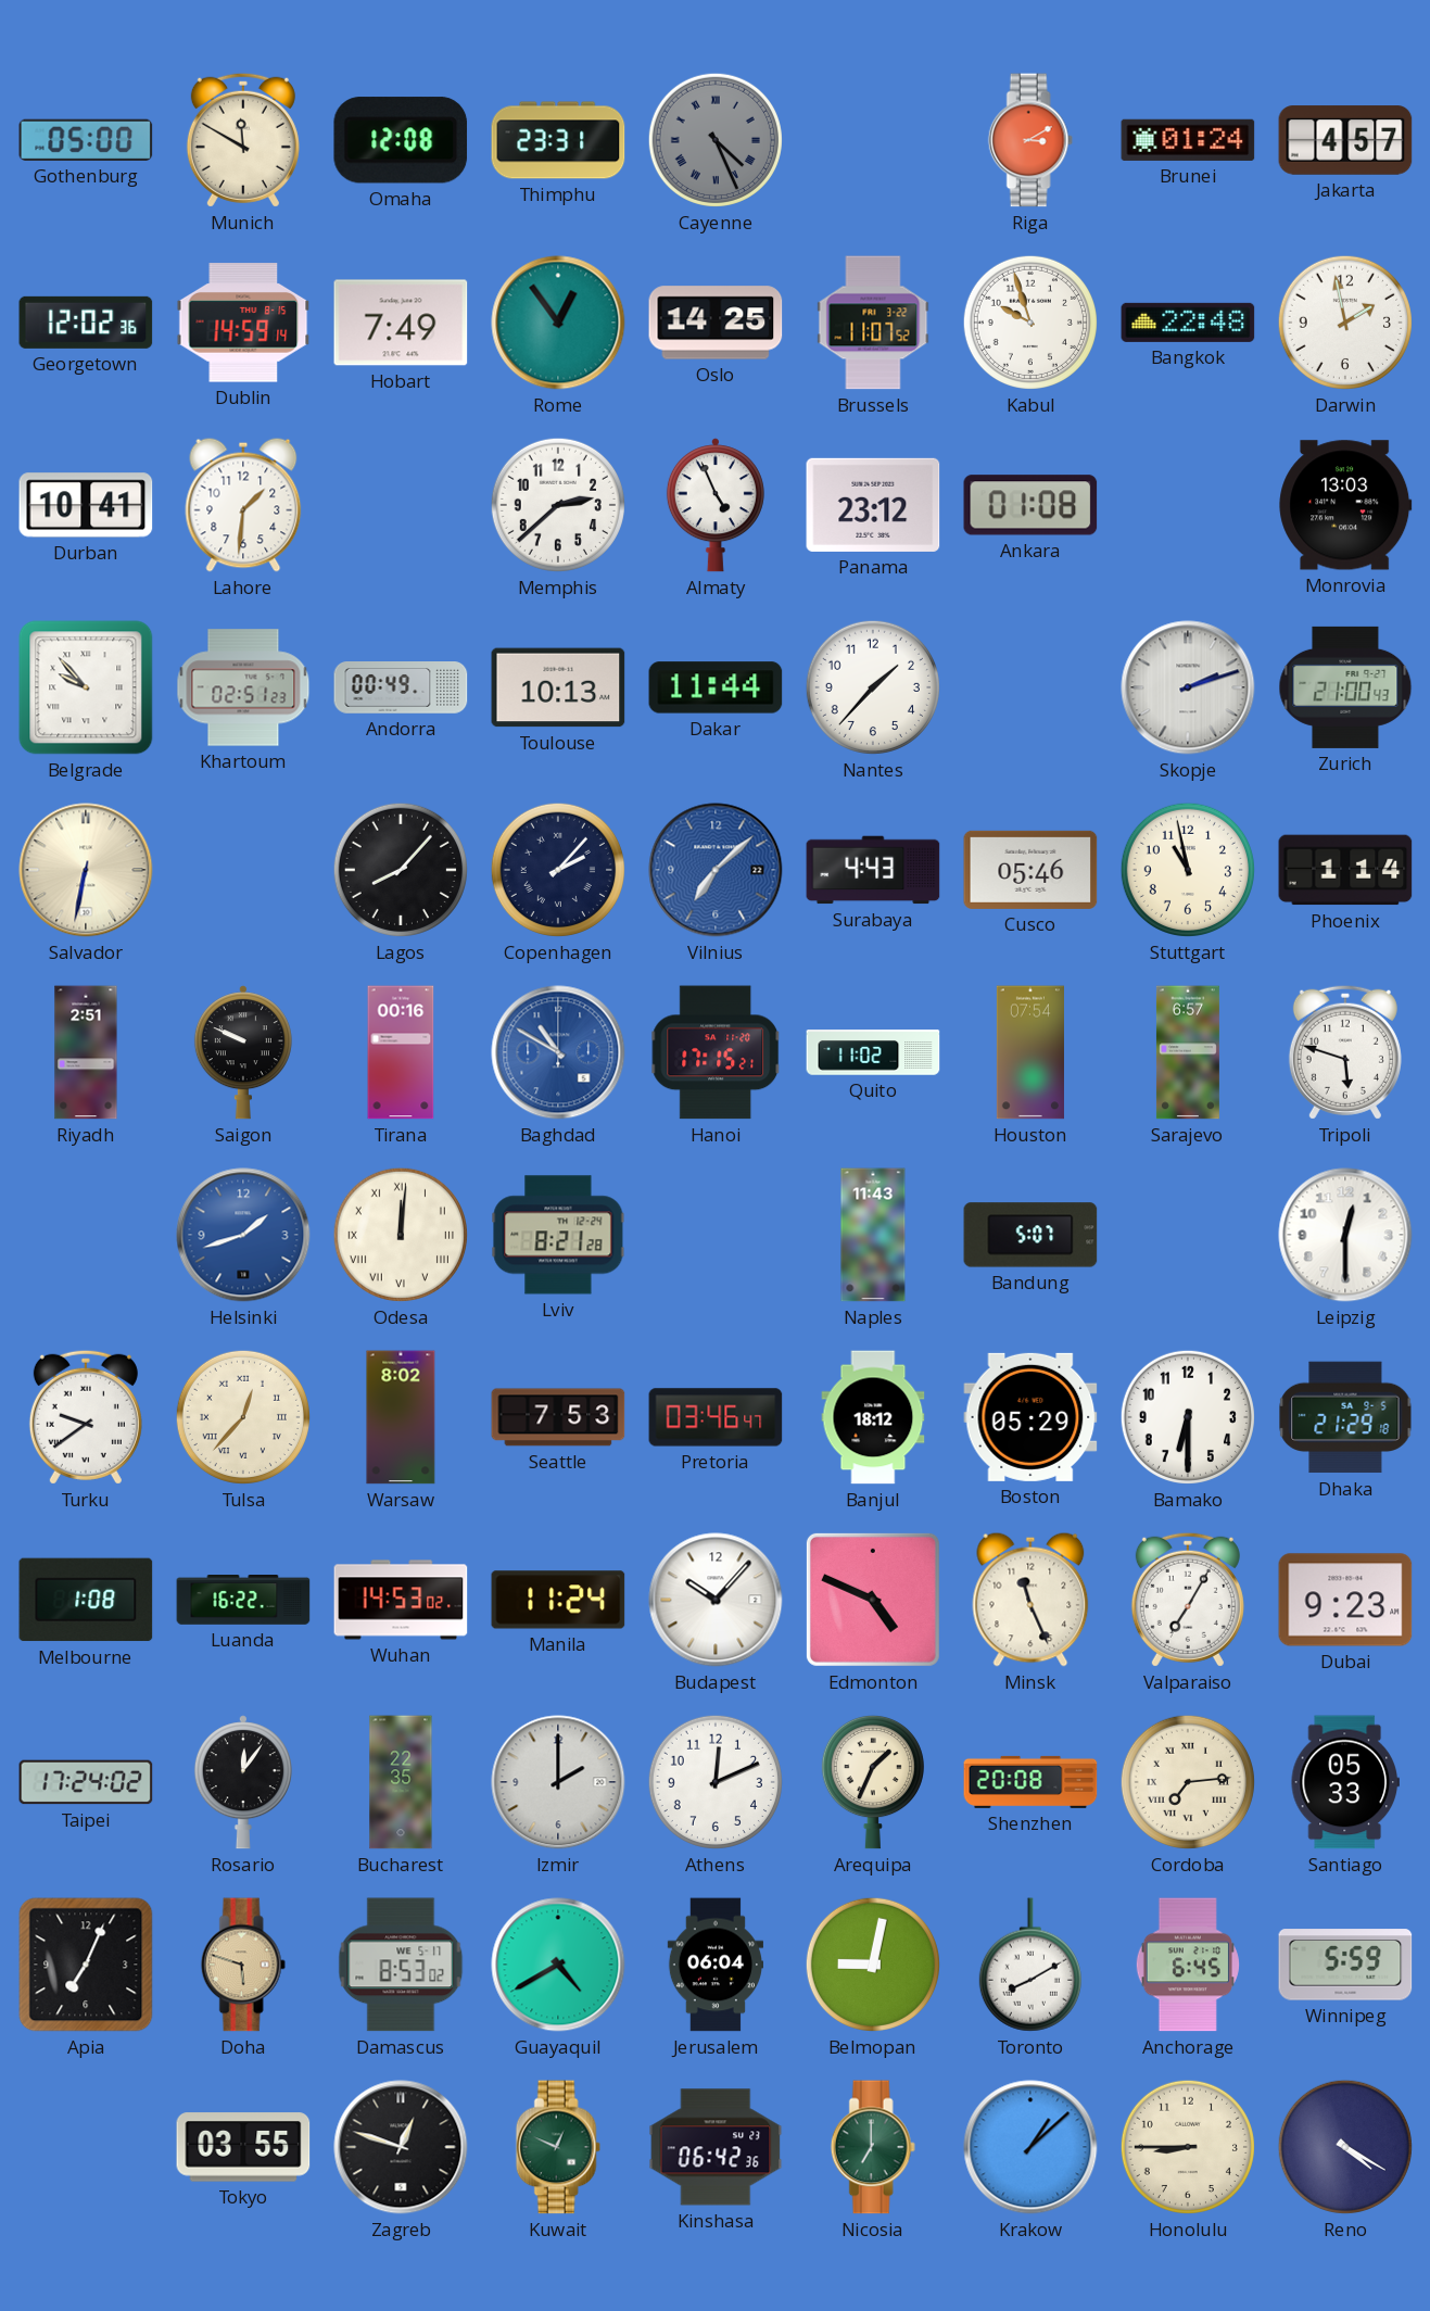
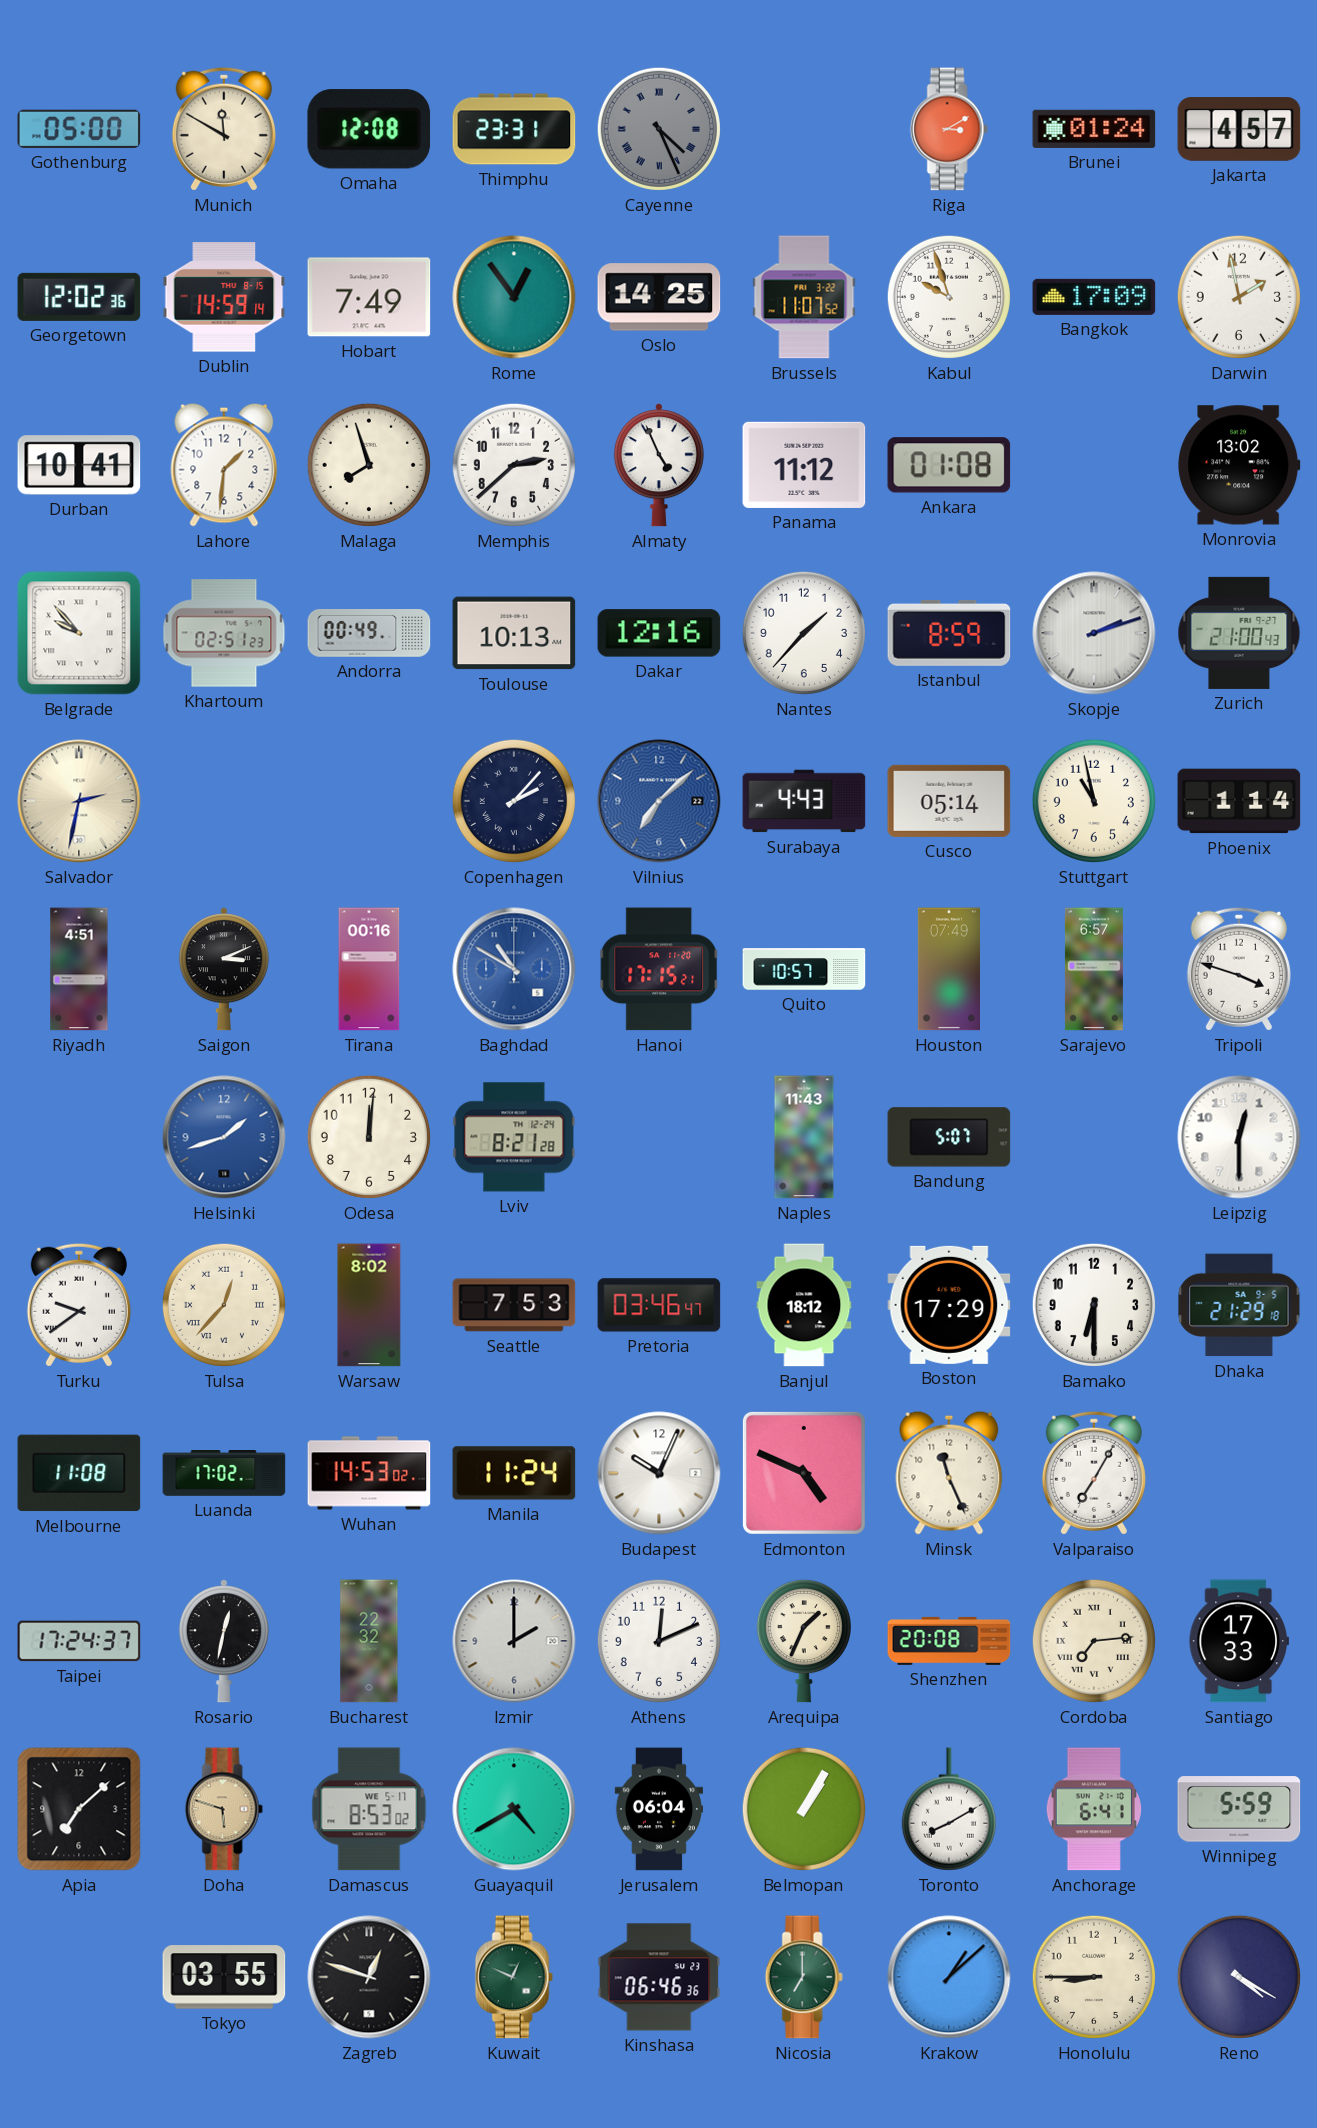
Bangkok: 22:48 -> 17:09 (1094, 297)
Malaga: none -> 7:57 (369, 465)
Panama: 23:12 -> 11:12 (804, 465)
Monrovia: 13:03 -> 13:02 (1239, 465)
Dakar: 11:44 -> 12:16 (659, 633)
Istanbul: none -> 8:59 (949, 633)
Salvador: 6:32 -> 2:32 (79, 801)
Lagos: 8:07 -> none (401, 870)
Cusco: 05:46 -> 05:14 (949, 801)
Riyadh: 2:51 -> 4:51 (79, 969)
Saigon: 9:49 -> 3:11 (224, 969)
Quito: 11:02 -> 10:57 (804, 969)
Houston: 07:54 -> 07:49 (949, 969)
Tripoli: 5:48 -> 3:48 (1239, 969)
Odesa numerals: Roman -> Arabic (369, 1137)
Boston: 05:29 -> 17:29 (949, 1305)
Melbourne: 1:08 -> 11:08 (79, 1473)
Luanda: 16:22 -> 17:02 (224, 1474)
Budapest: 10:07 -> 10:04 (659, 1473)
Dubai: 9:23 -> none (1345, 1600)
Taipei: 17:24:02 -> 17:24:37 (79, 1641)
Rosario: 12:06 -> 12:32 (224, 1641)
Bucharest: 22:35 -> 22:32 (369, 1641)
Santiago: 05:33 -> 17:33 (1239, 1641)
Apia: 7:04 -> 7:08 (79, 1809)
Belmopan: 9:02 -> 1:05 (804, 1809)
Anchorage: 6:45 -> 6:41 (1094, 1809)
Kinshasa: 06:42 -> 06:46 (659, 1977)
